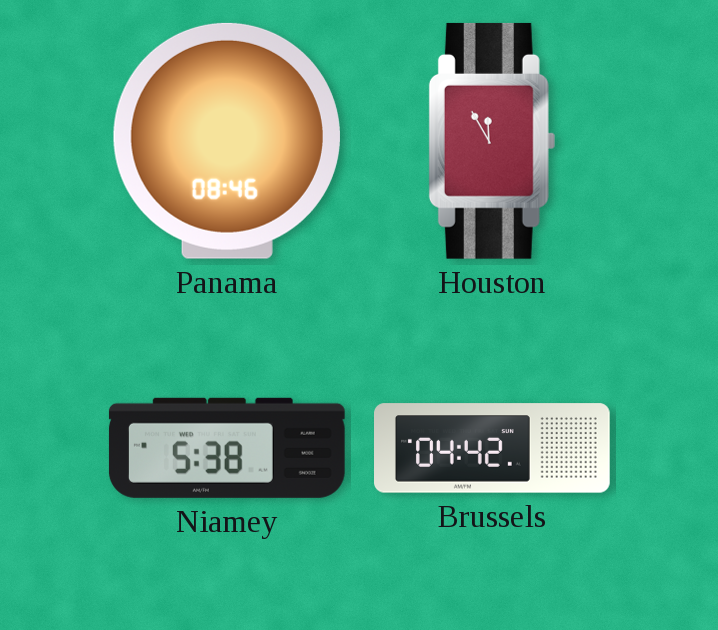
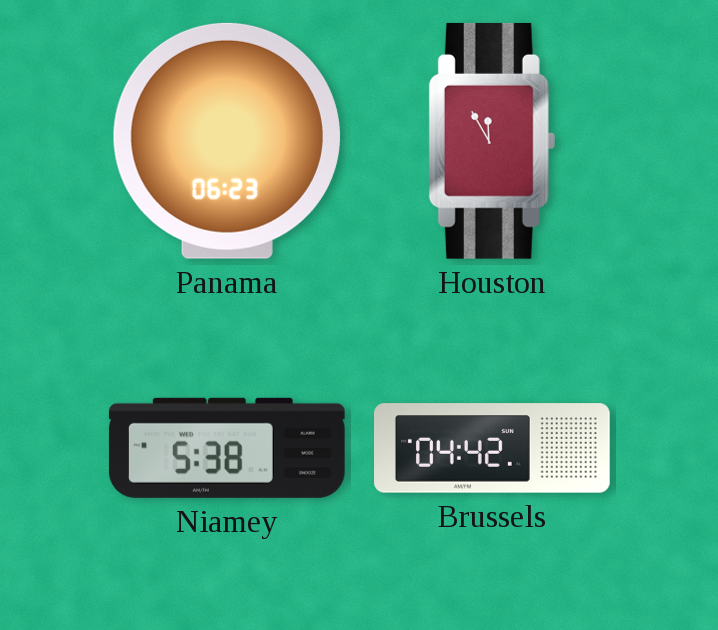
Panama: 08:46 -> 06:23 (227, 141)
